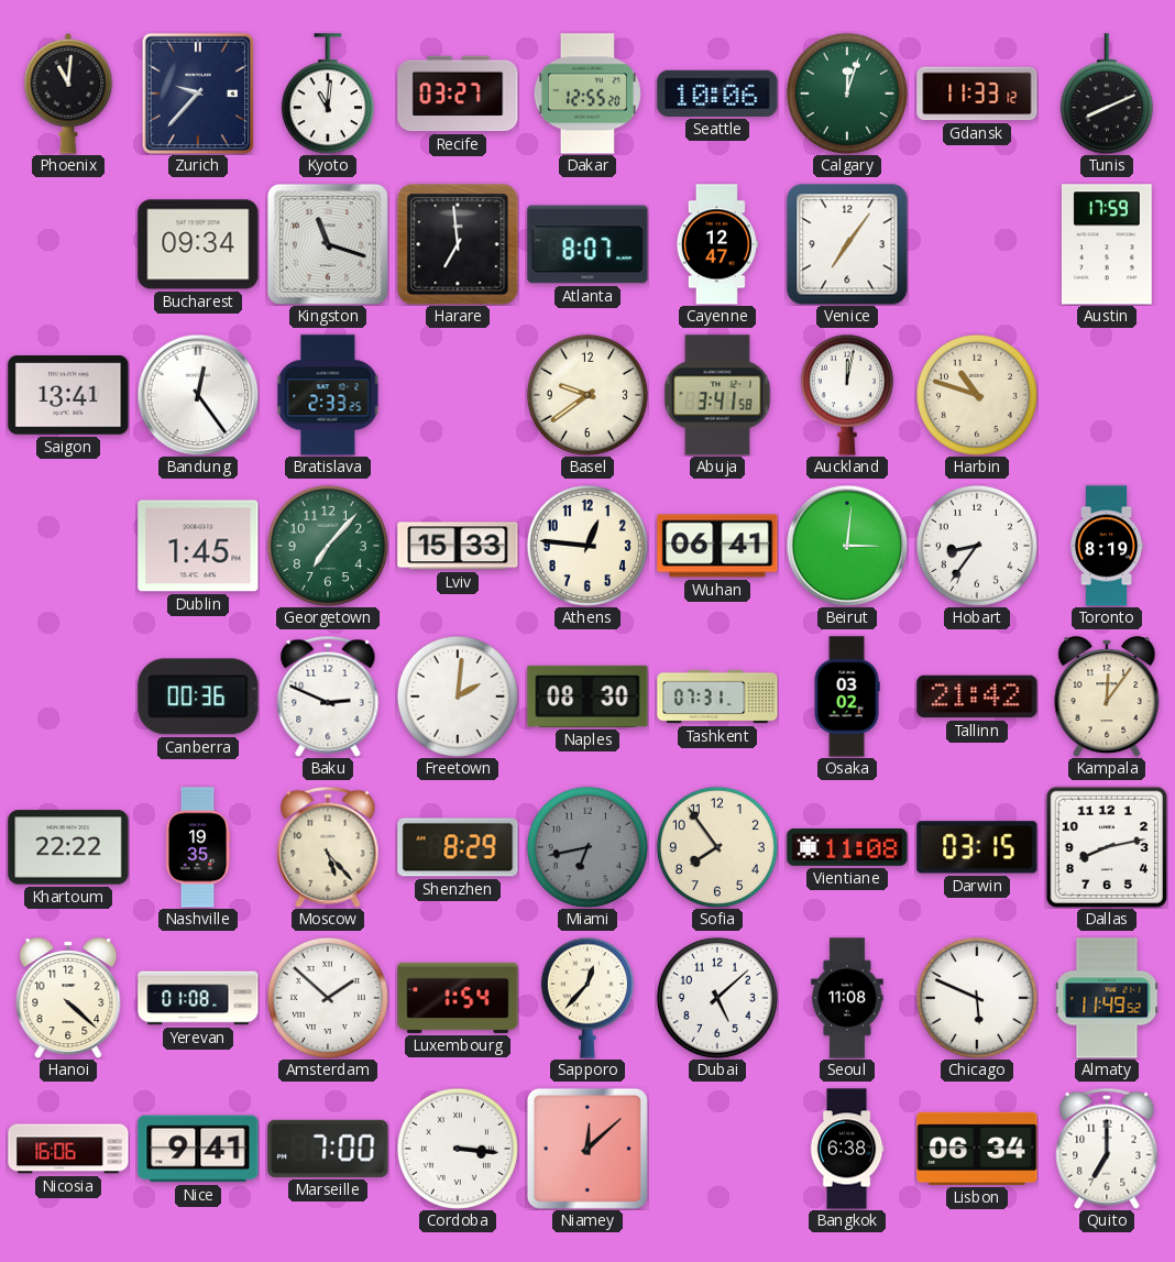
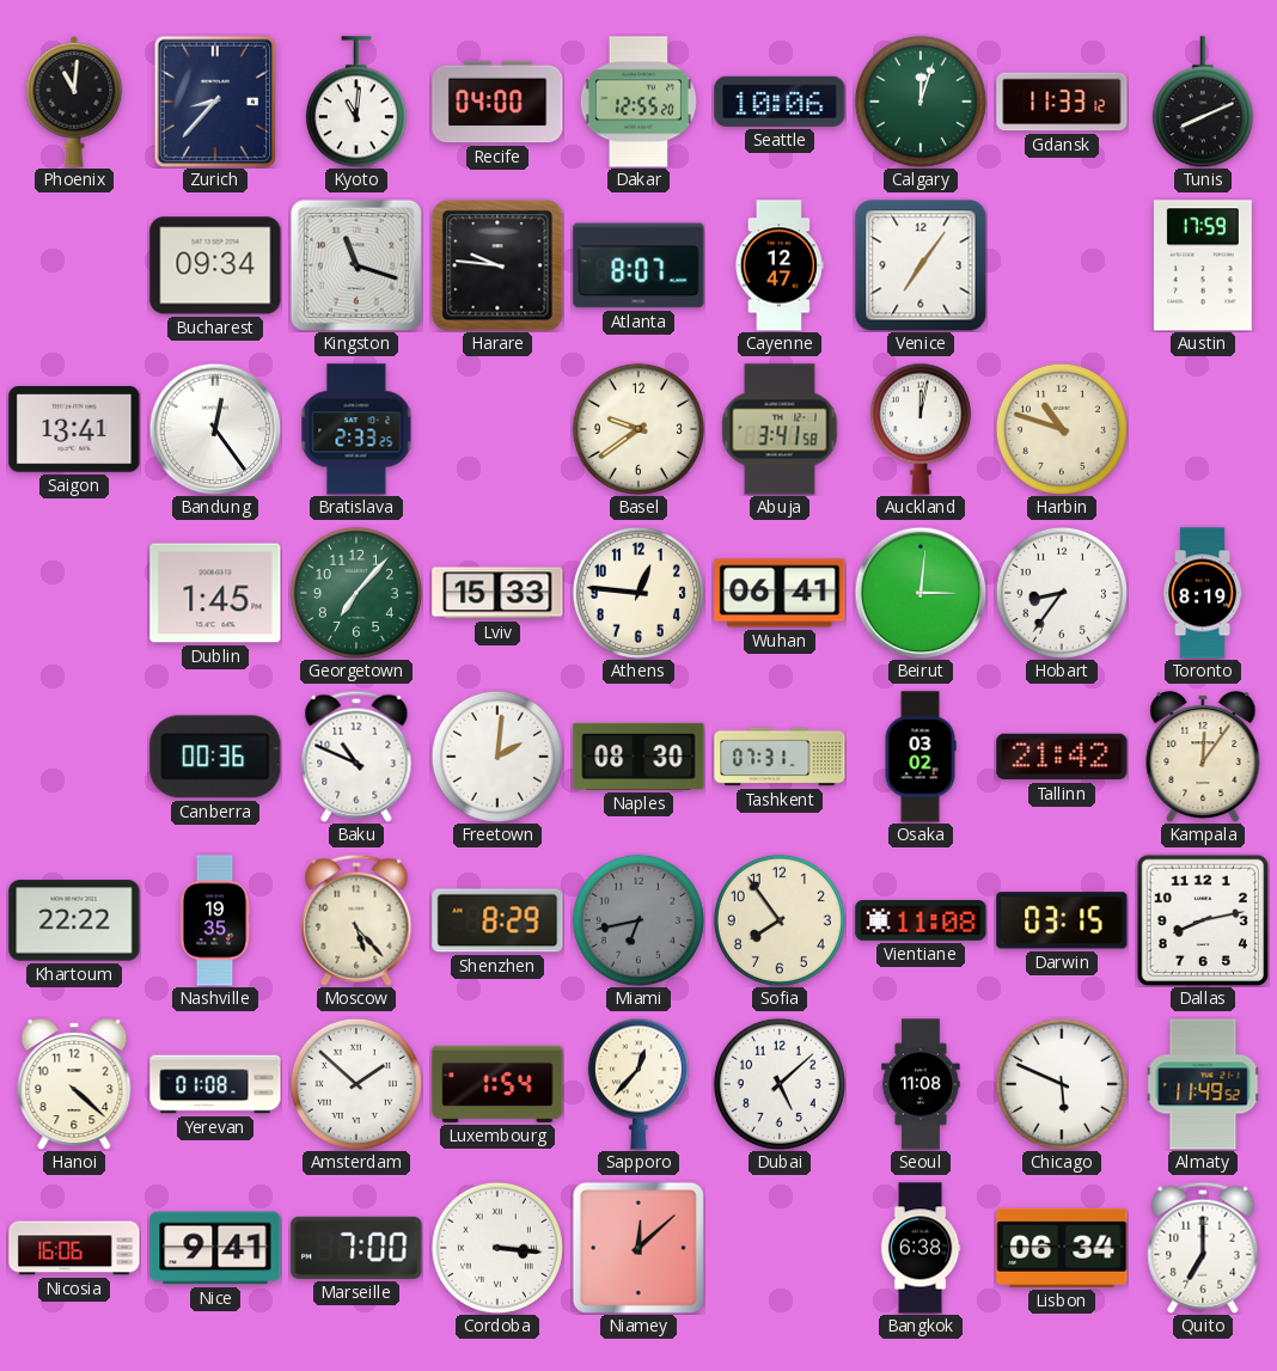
Zurich: 9:37 -> 8:37 (215, 102)
Recife: 03:27 -> 04:00 (497, 102)
Harare: 6:59 -> 9:46 (497, 265)
Baku: 2:49 -> 10:49 (356, 757)
